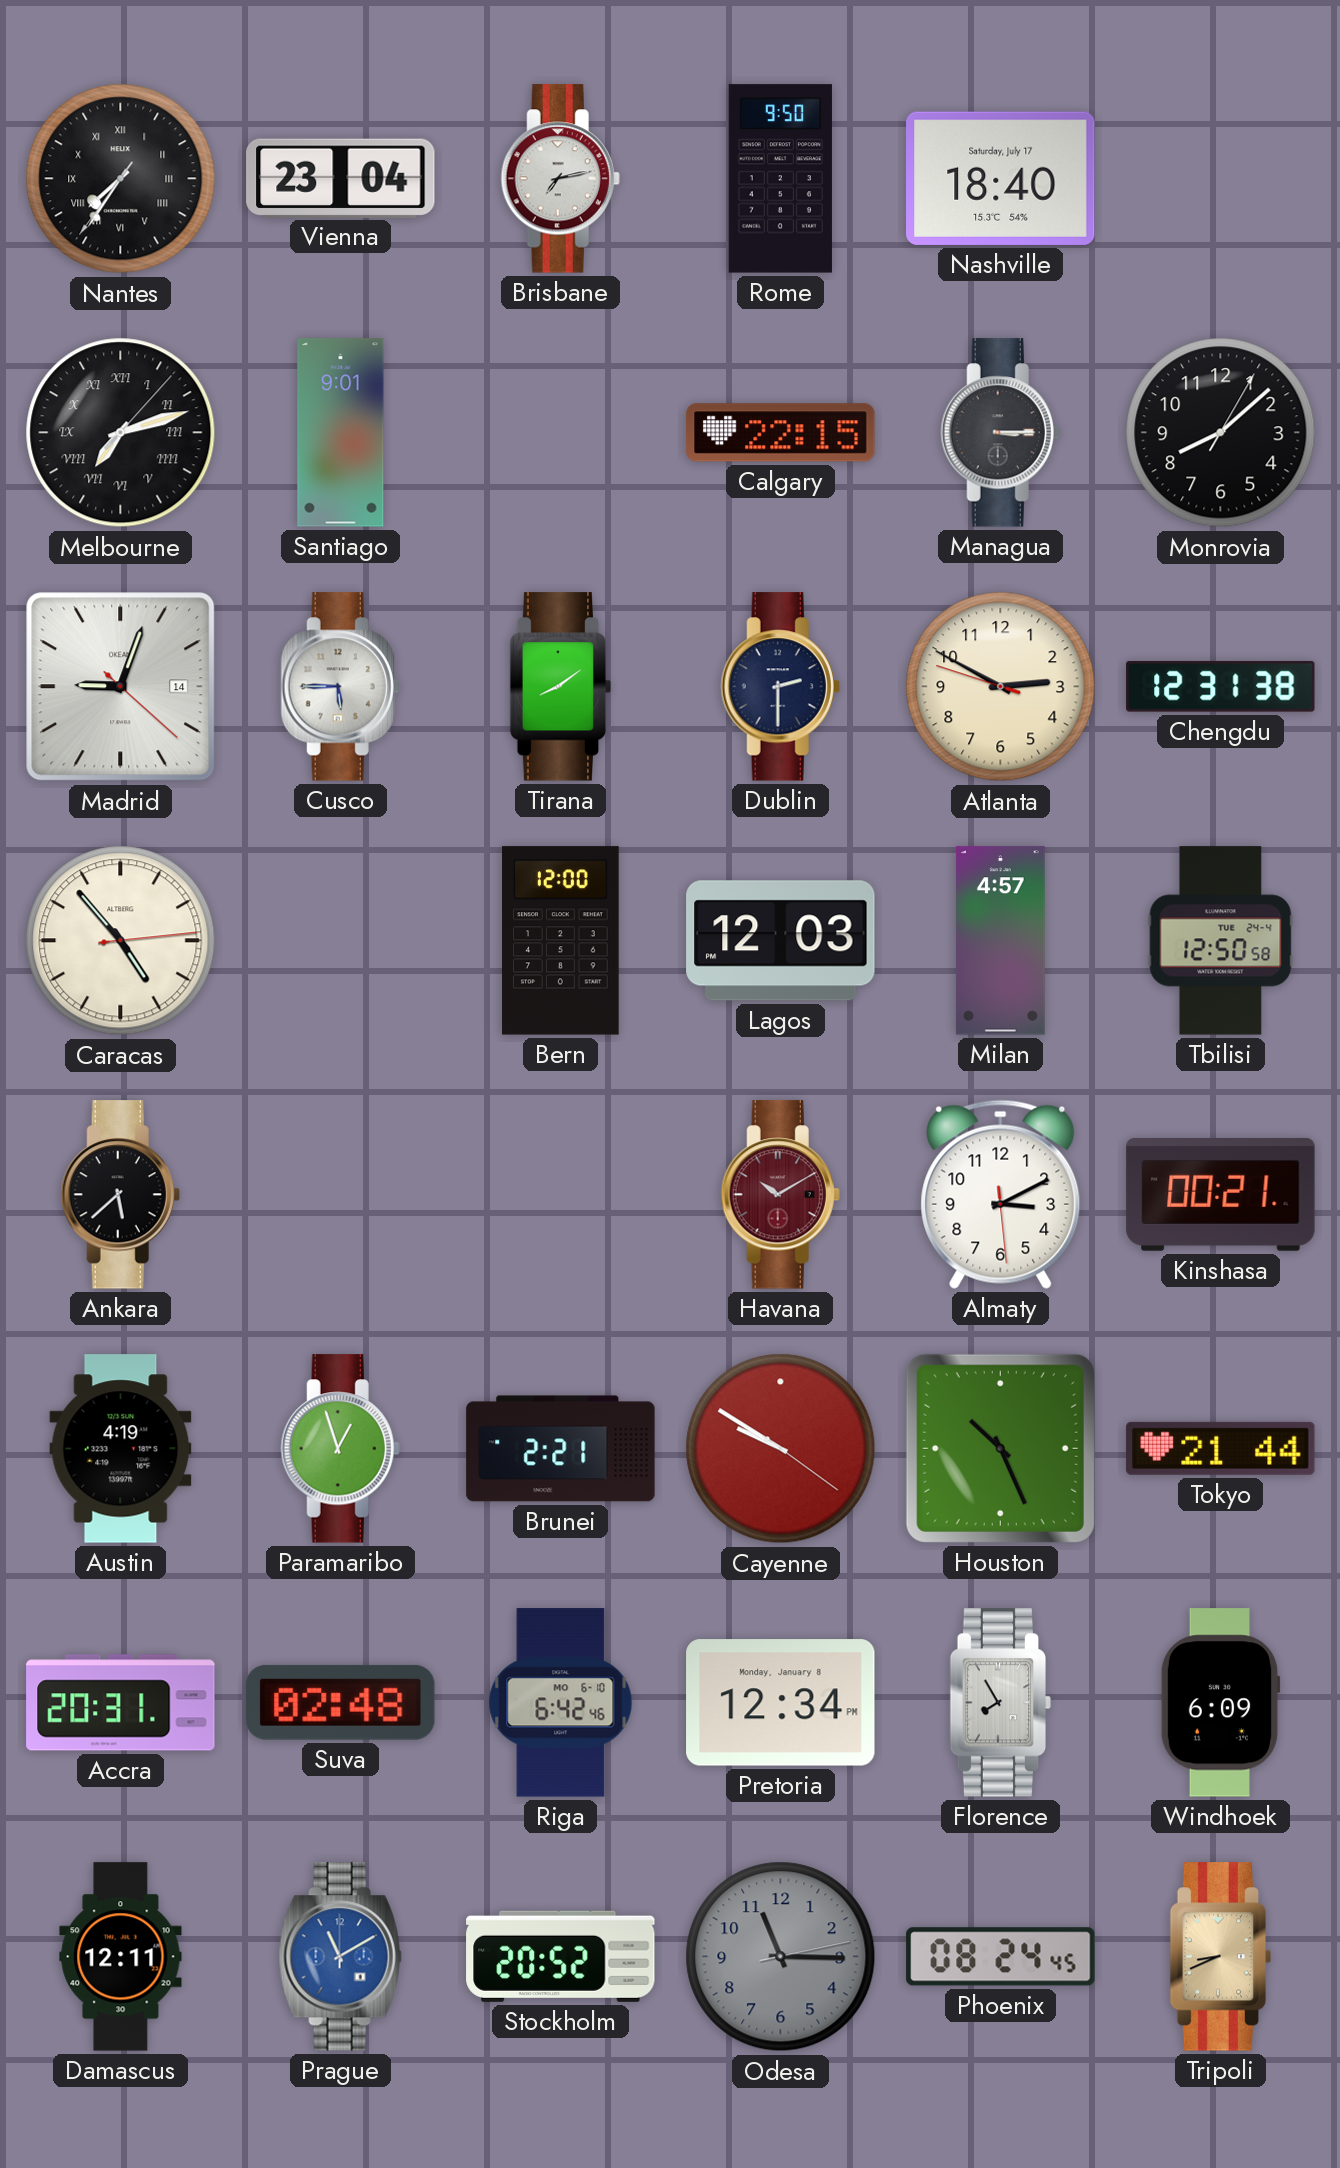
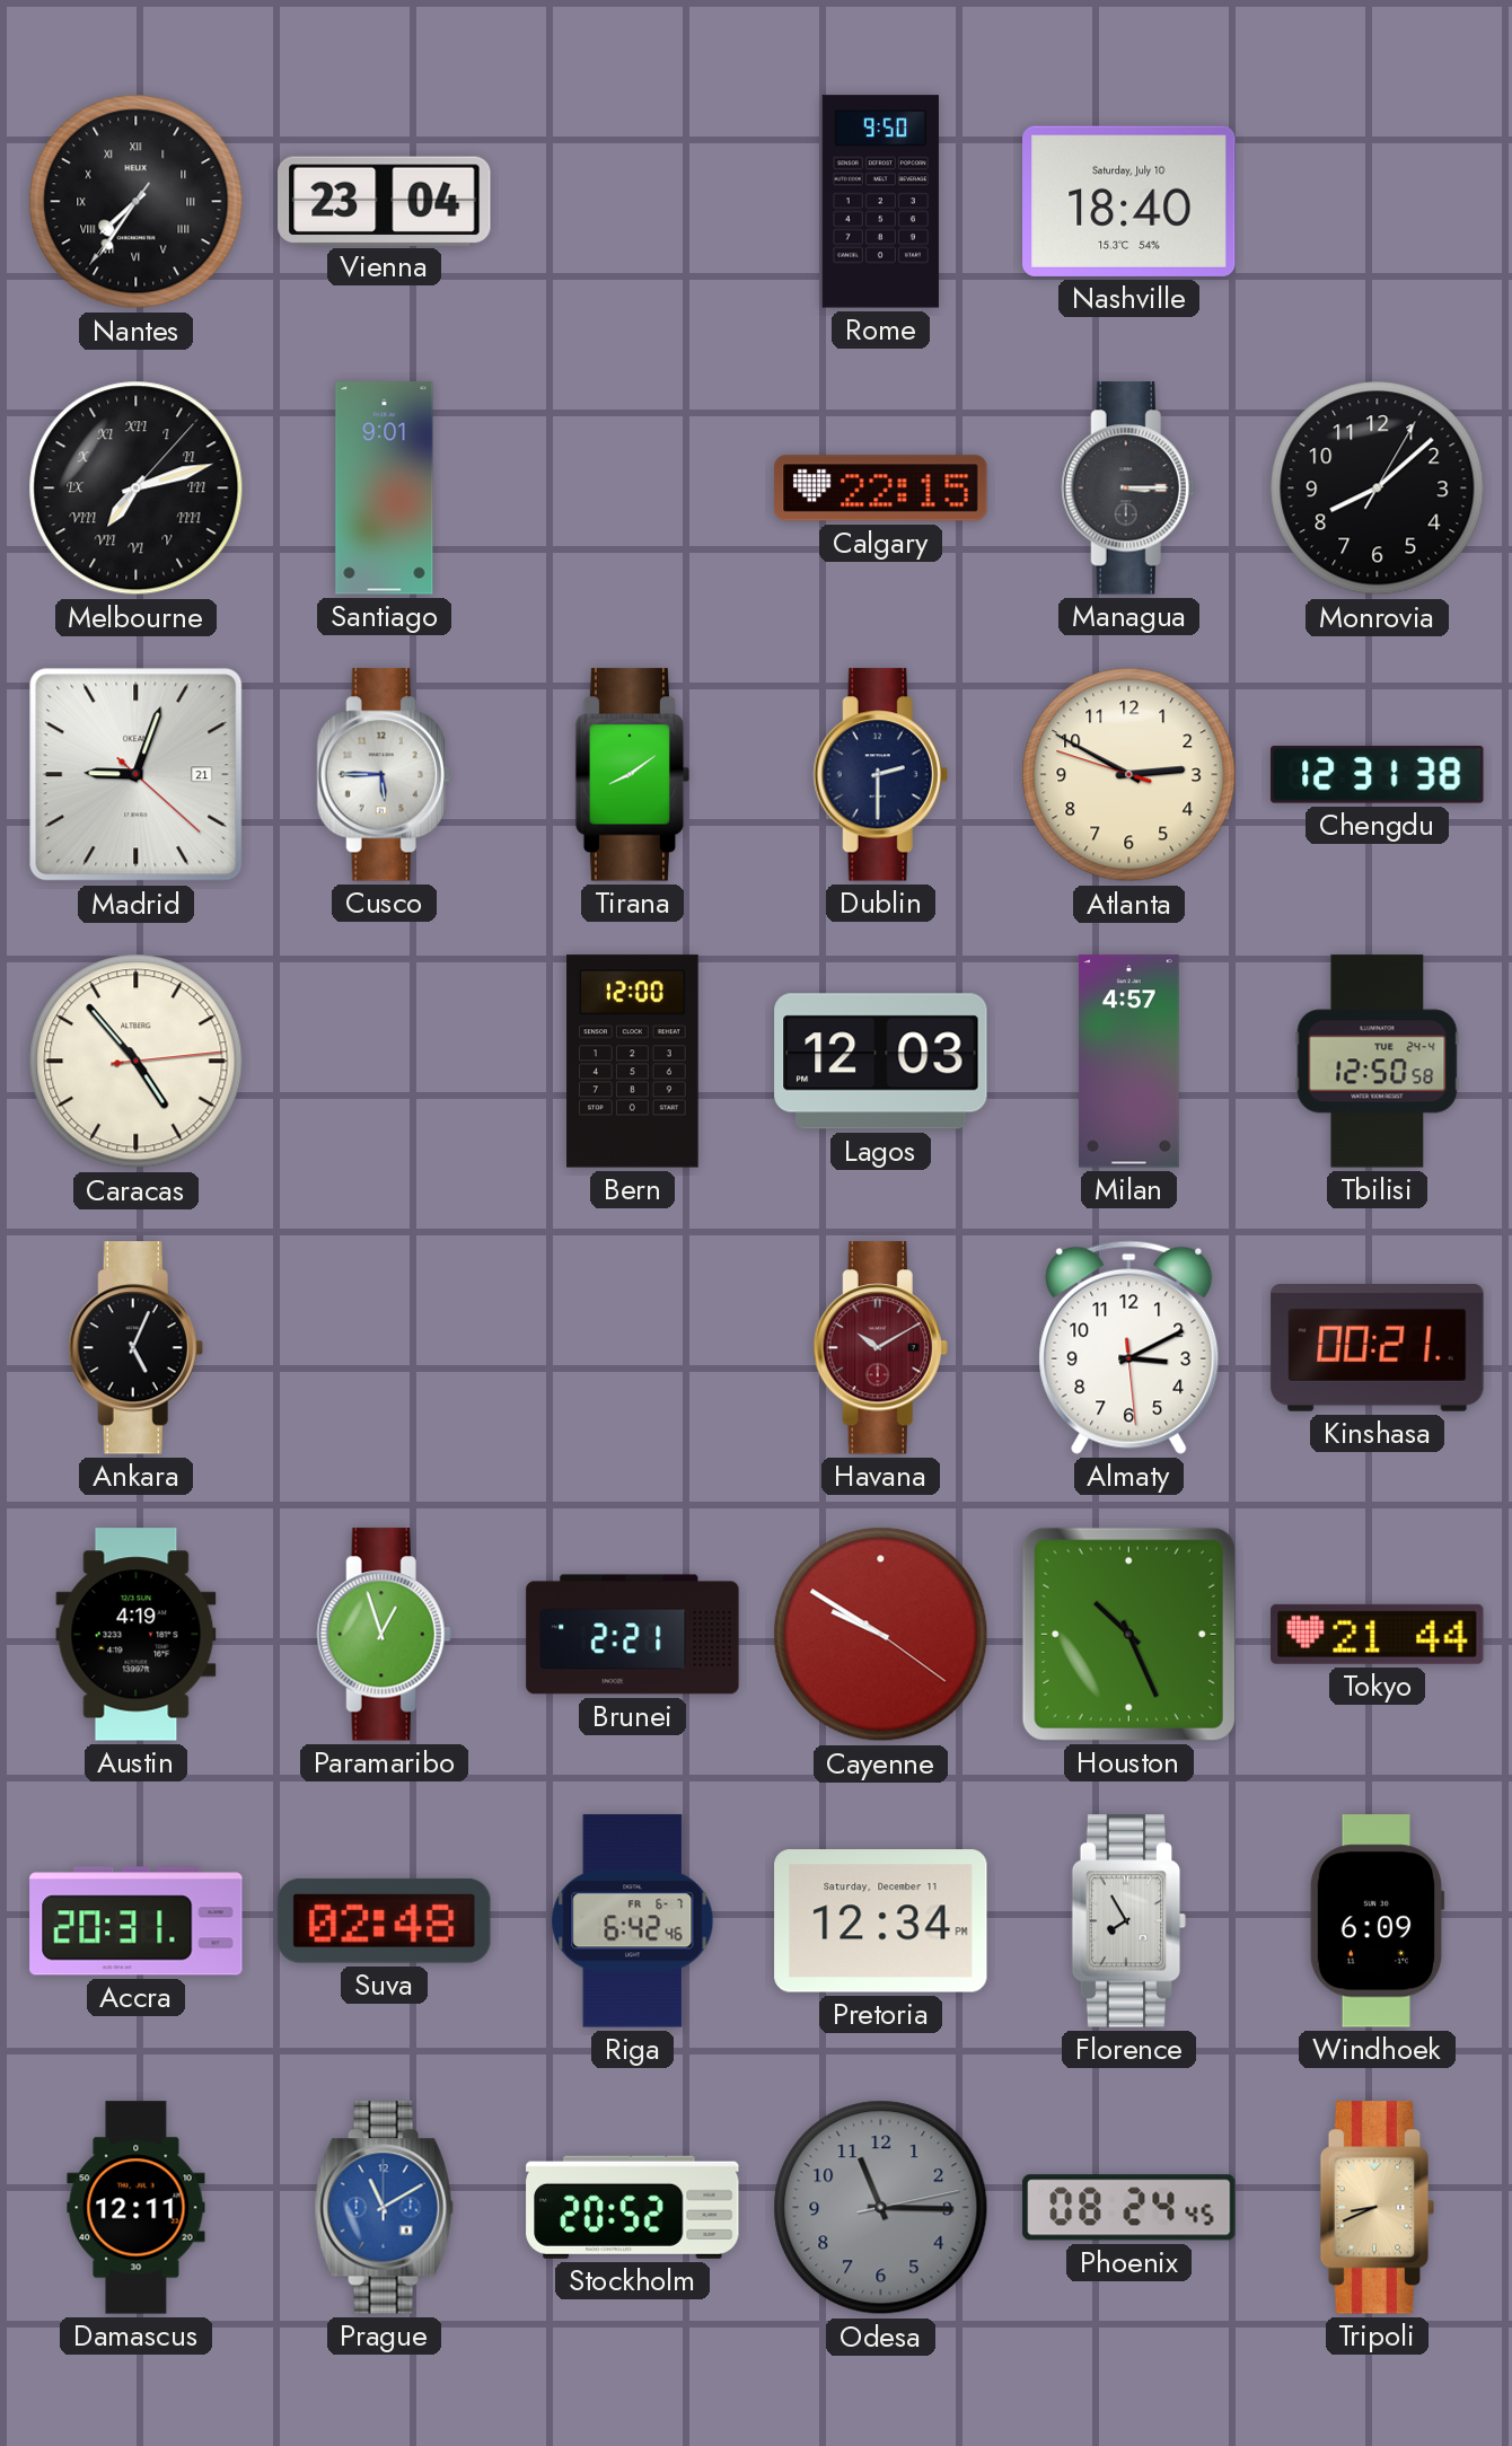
Brisbane: 7:13 -> none (560, 179)
Nashville date: Saturday, July 17 -> Saturday, July 10 (1129, 201)
Madrid date: 14 -> 21 (137, 775)
Ankara: 5:38 -> 5:04 (135, 1348)
Riga date: MO 6-10 -> FR 6-7 (633, 1921)
Pretoria date: Monday, January 8 -> Saturday, December 11 (881, 1921)
